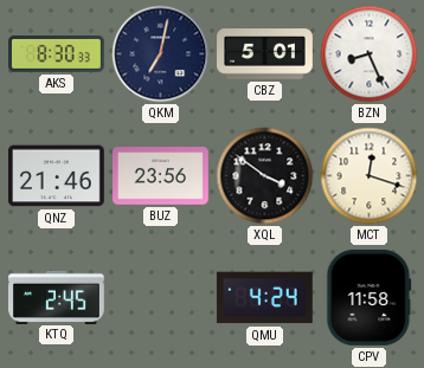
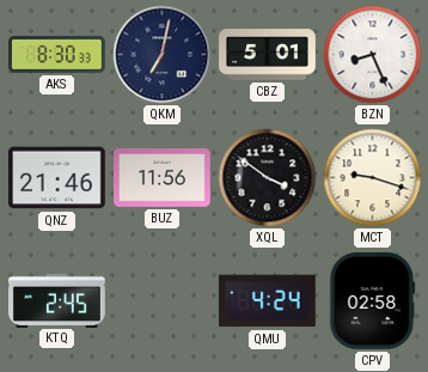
BUZ: 23:56 -> 11:56 (163, 178)
MCT: 12:18 -> 9:18 (373, 178)
CPV: 11:58 -> 02:58 (373, 300)
